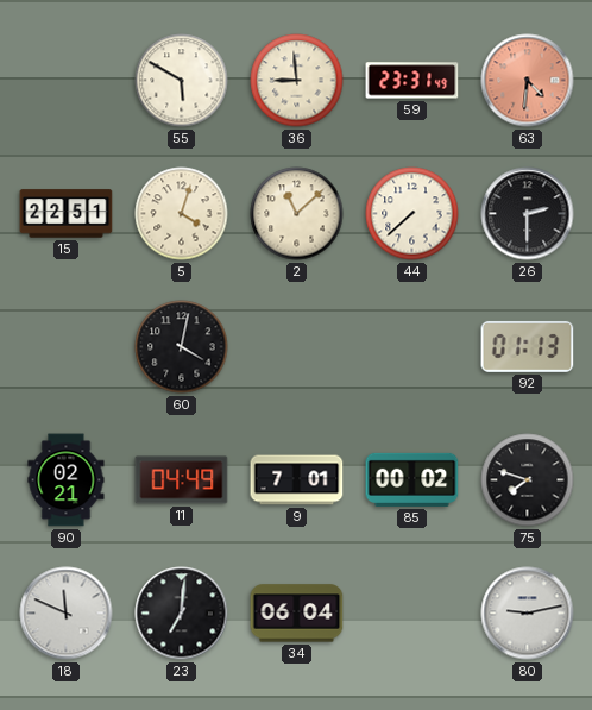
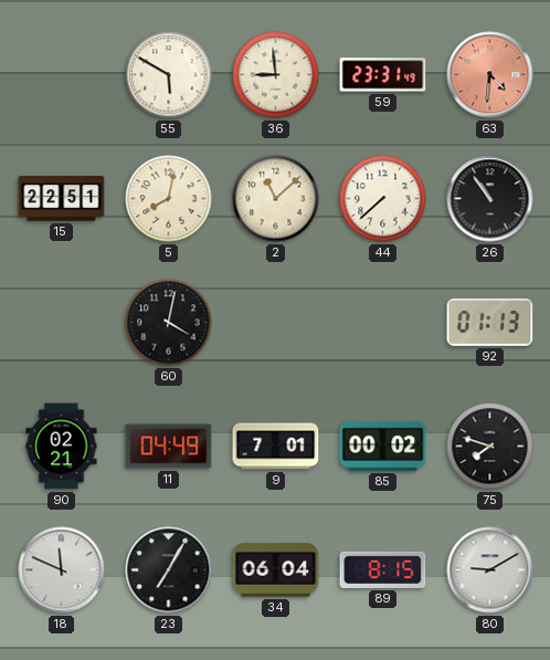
5: 4:03 -> 8:02 (169, 199)
26: 2:30 -> 10:54 (490, 199)
23: 7:01 -> 7:05 (169, 570)
89: none -> 8:15 (383, 569)
80: 9:13 -> 9:10 (490, 570)
